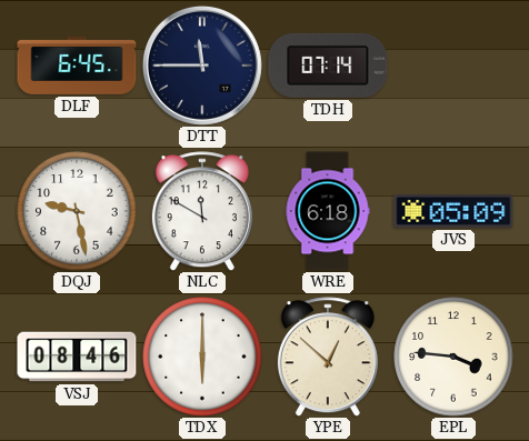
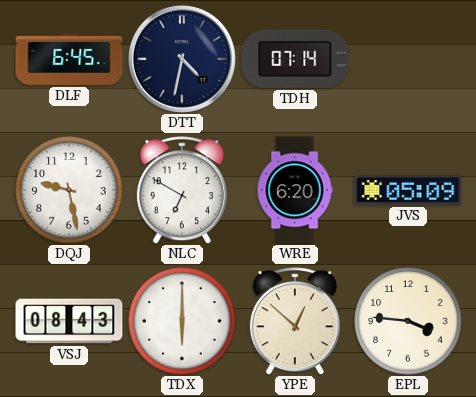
DTT: 11:45 -> 4:32 (182, 59)
NLC: 11:50 -> 6:50 (182, 190)
WRE: 6:18 -> 6:20 (295, 190)
VSJ: 08:46 -> 08:43 (69, 321)
